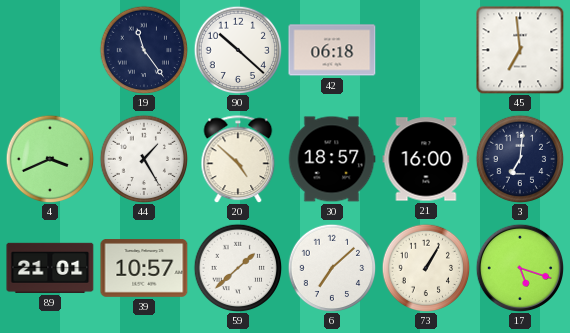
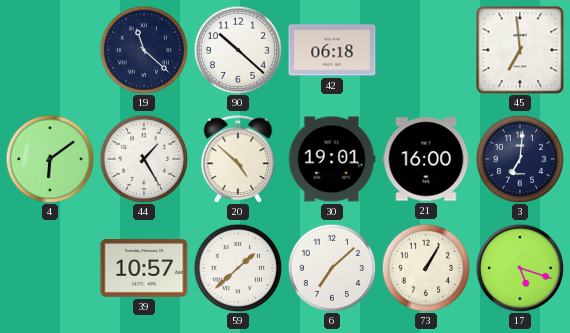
19: 11:24 -> 11:22 (144, 50)
4: 3:41 -> 6:09 (50, 159)
30: 18:57 -> 19:01 (332, 159)
89: 21:01 -> none (50, 268)
